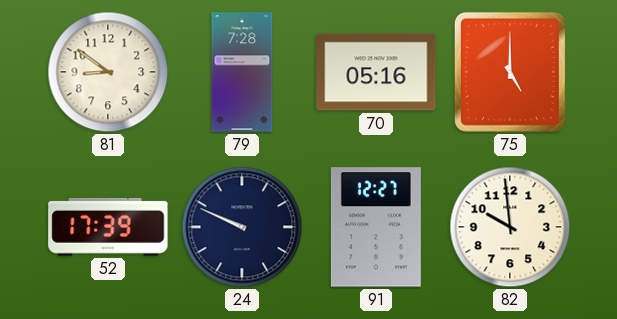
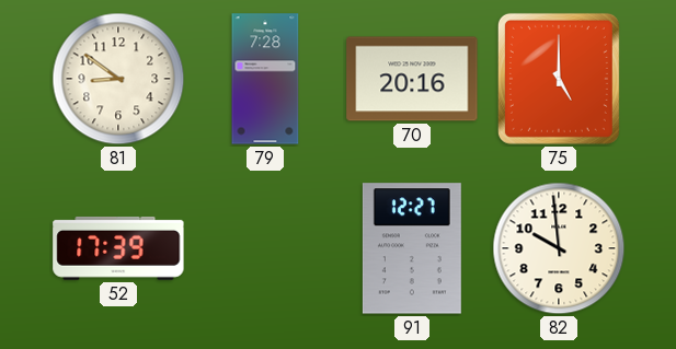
70: 05:16 -> 20:16 (412, 79)
24: 9:49 -> none (242, 227)
